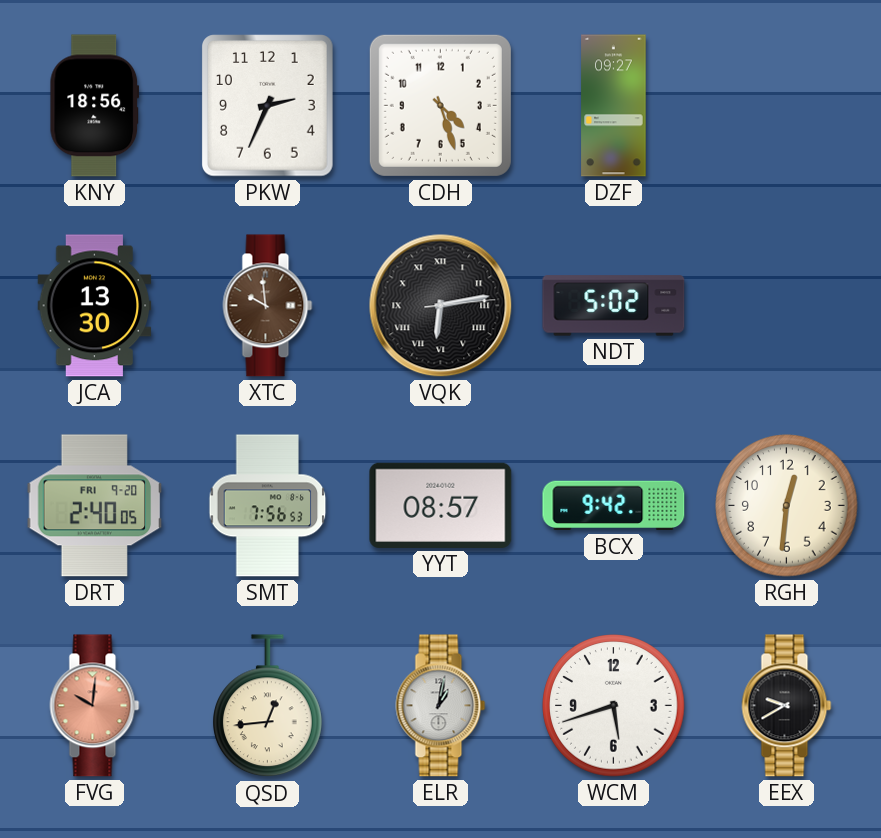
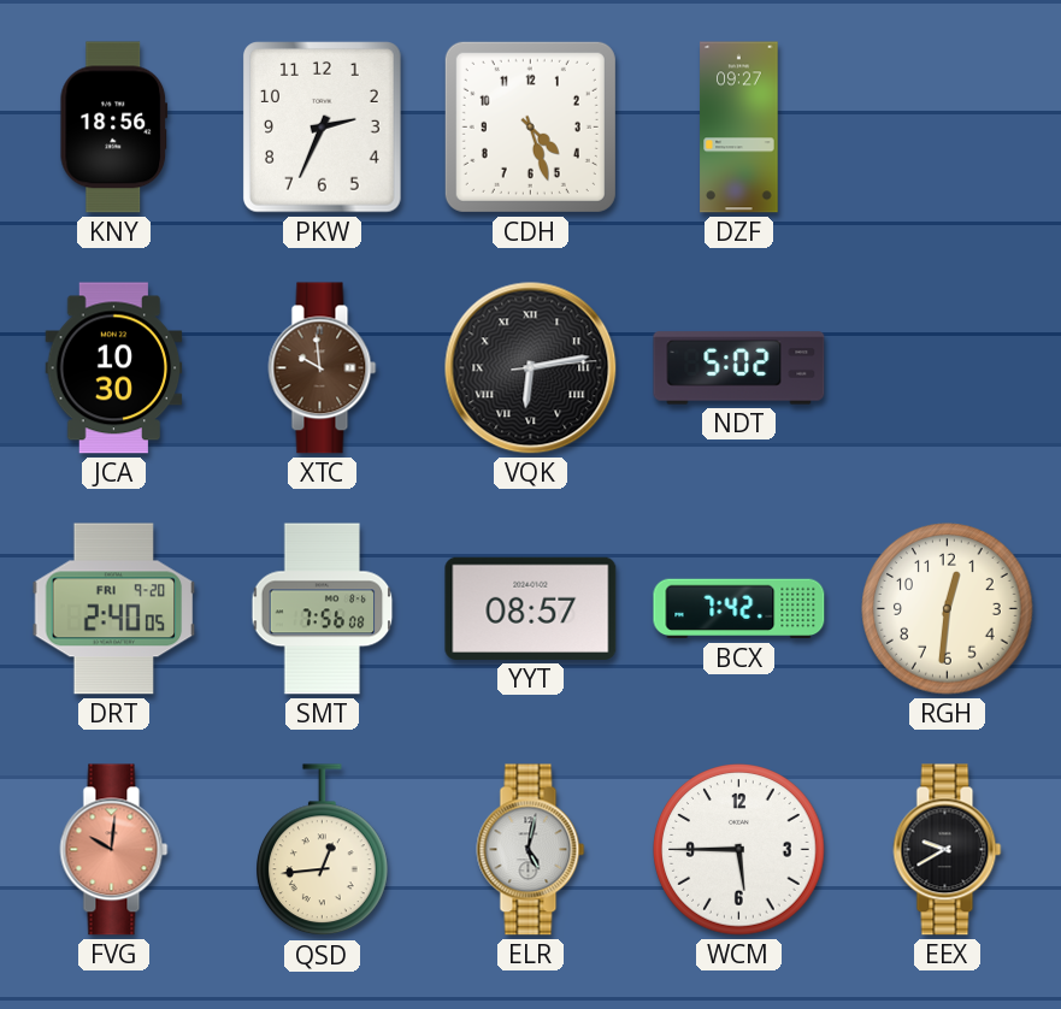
JCA: 13:30 -> 10:30 (114, 368)
SMT: 7:56:53 -> 7:56:08 (323, 609)
BCX: 9:42 -> 7:42 (739, 609)
ELR: 1:02 -> 5:02 (531, 850)
WCM: 5:42 -> 5:45 (739, 850)
